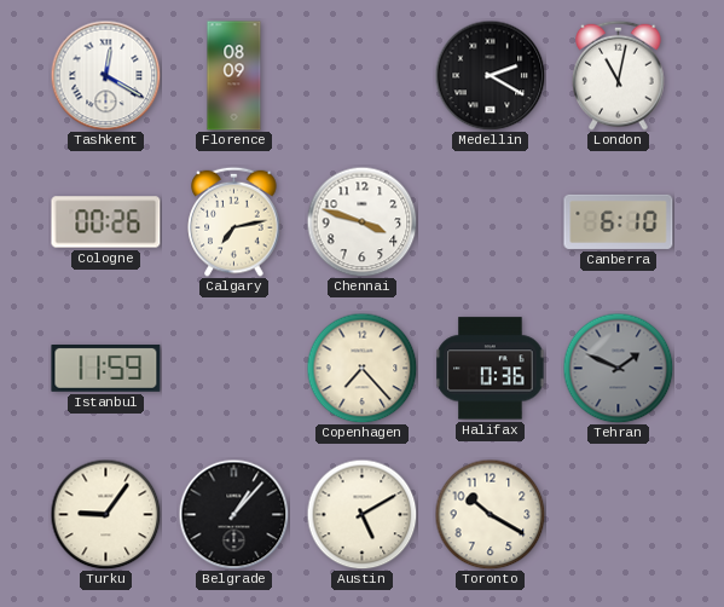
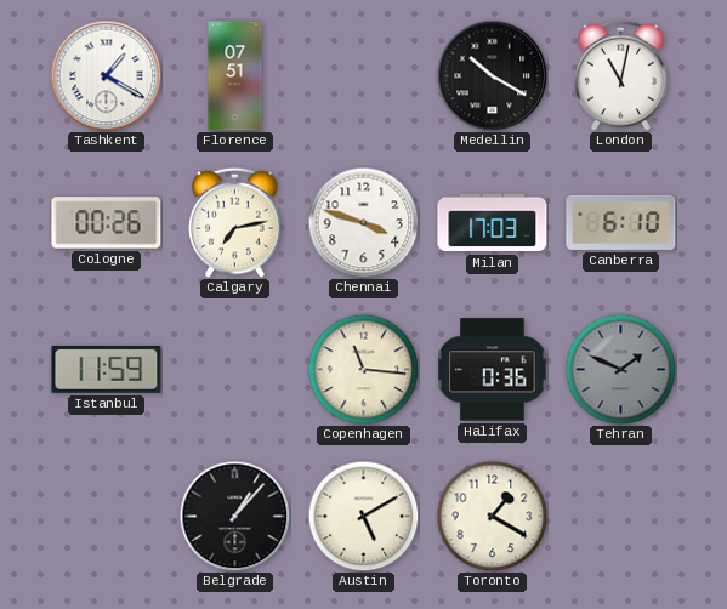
Tashkent: 12:20 -> 1:20 (106, 75)
Florence: 08:09 -> 07:51 (235, 76)
Medellin: 2:20 -> 10:20 (492, 75)
Milan: none -> 17:03 (493, 223)
Copenhagen: 7:23 -> 11:16 (363, 369)
Turku: 9:06 -> none (105, 514)
Toronto: 10:20 -> 1:20 (492, 516)
